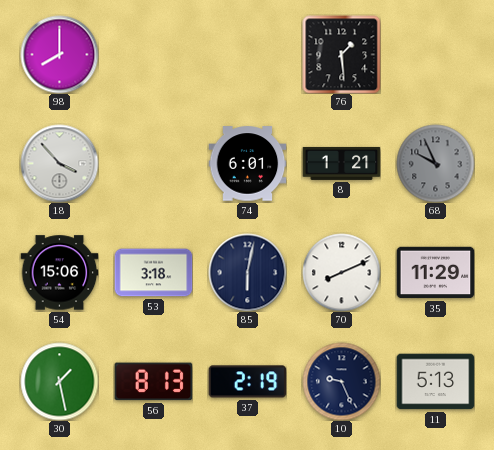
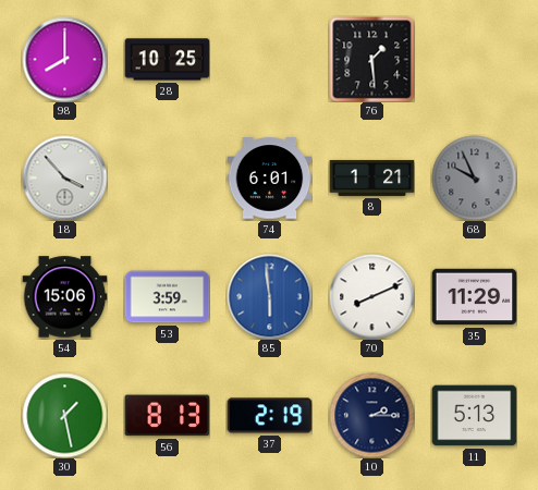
28: none -> 10:25 (167, 60)
53: 3:18 -> 3:59 (167, 297)
85: 6:02 -> 5:59 (269, 296)
85 dial: navy -> blue (269, 296)
10: 9:26 -> 2:15 (371, 415)
